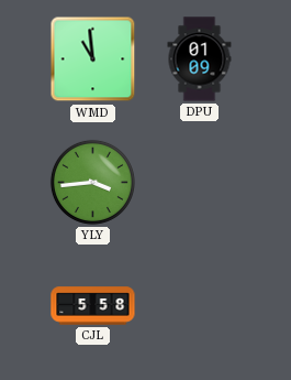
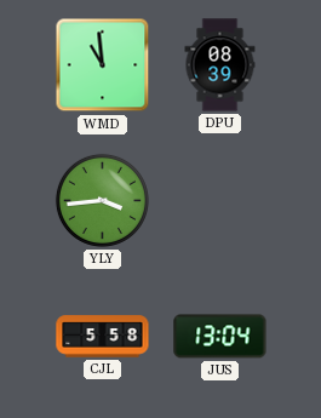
DPU: 01:09 -> 08:39 (220, 65)
JUS: none -> 13:04 (220, 337)
